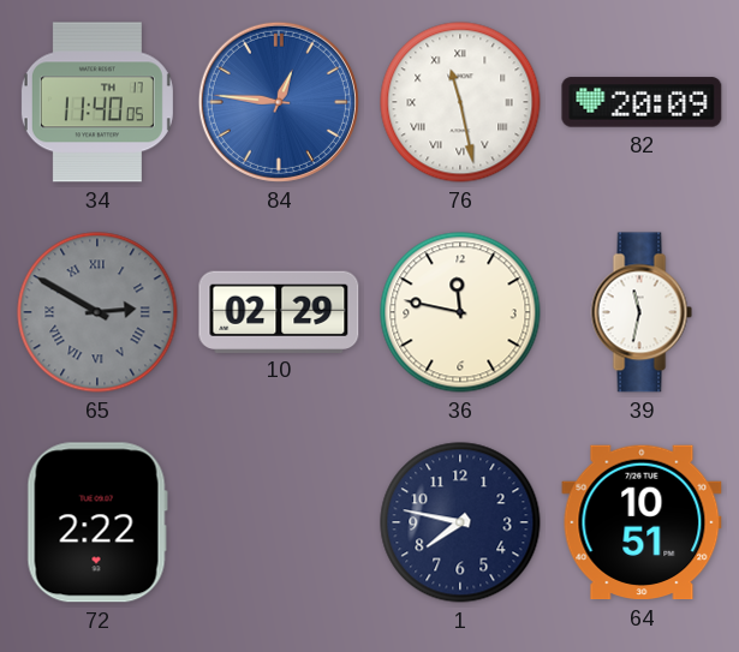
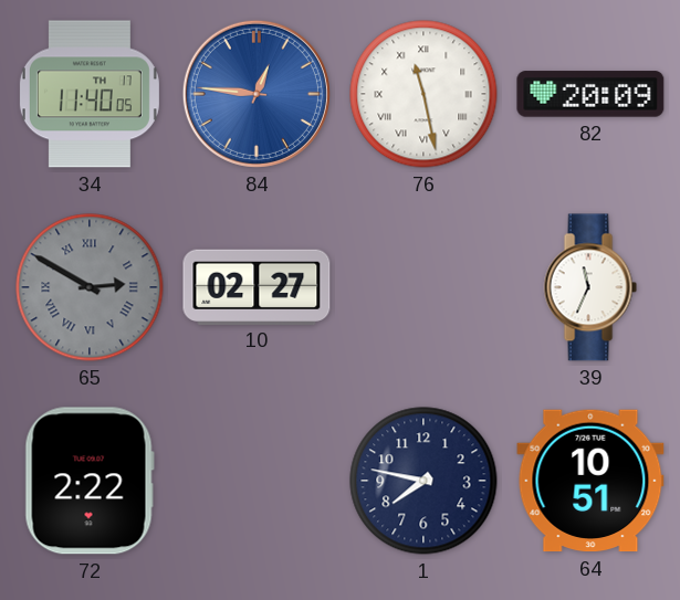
10: 02:29 -> 02:27 (257, 286)
36: 11:47 -> none (460, 312)
39: 11:32 -> 11:34 (590, 287)
